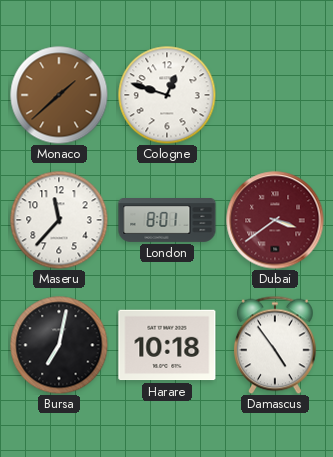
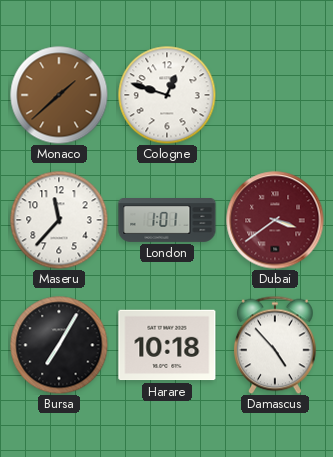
London: 8:01 -> 1:01 (167, 221)
Bursa: 7:02 -> 7:05 (59, 345)
Damascus: 4:54 -> 4:53 (275, 345)
